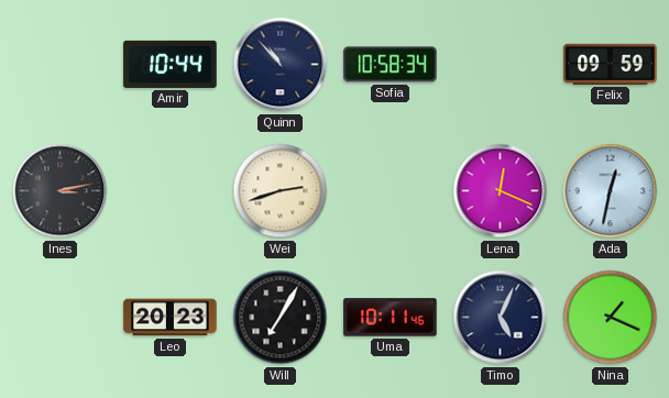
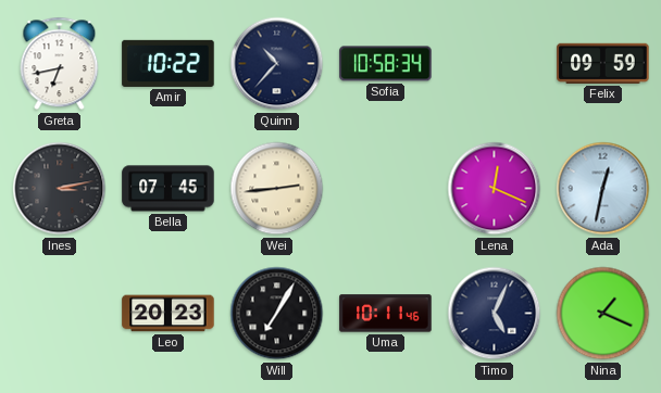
Greta: none -> 6:43 (60, 64)
Amir: 10:44 -> 10:22 (169, 63)
Quinn: 10:53 -> 10:37 (277, 64)
Bella: none -> 07:45 (169, 189)
Wei: 2:42 -> 2:44 (277, 189)
